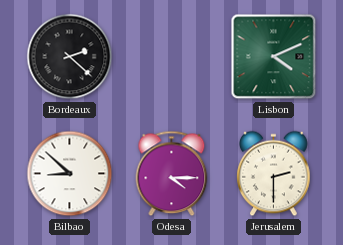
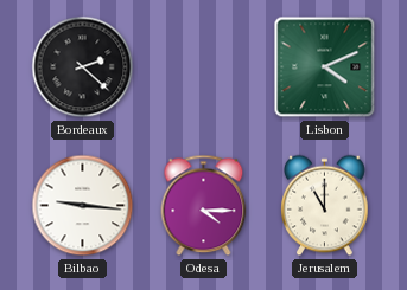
Bilbao: 8:52 -> 9:16 (83, 206)
Jerusalem: 2:30 -> 11:00 (325, 206)
